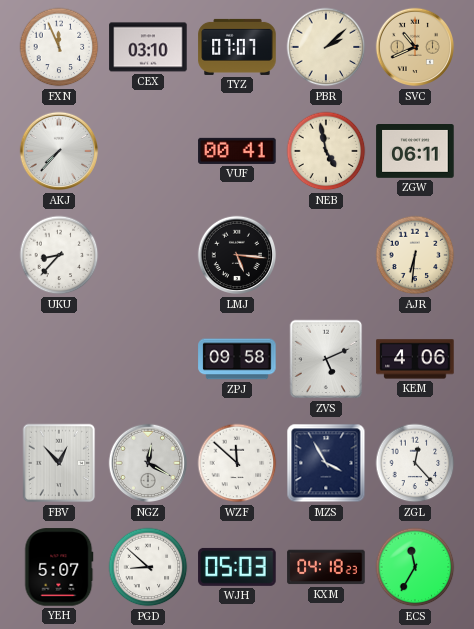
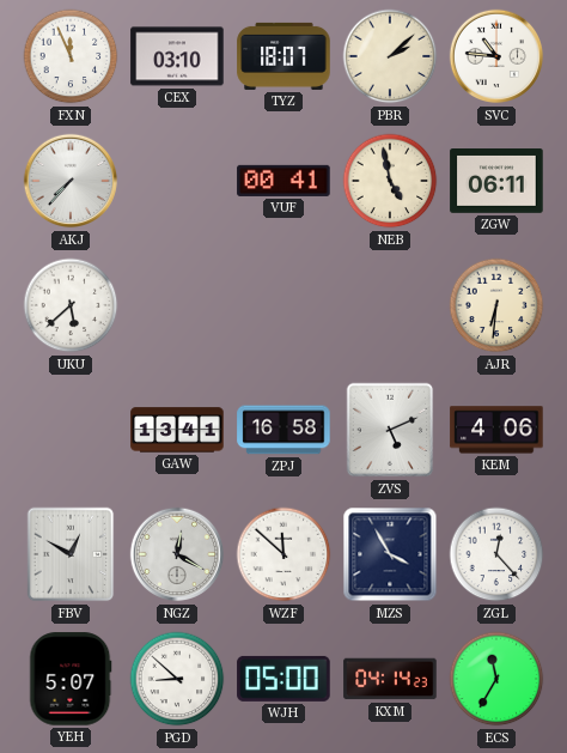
TYZ: 07:07 -> 18:07 (283, 56)
SVC: 10:41 -> 10:46 (496, 56)
SVC dial: champagne -> white (496, 56)
UKU: 8:37 -> 5:38 (71, 305)
LMJ: 5:16 -> none (237, 255)
GAW: none -> 13:41 (177, 430)
ZPJ: 09:58 -> 16:58 (283, 430)
FBV: 12:53 -> 12:50 (71, 554)
WJH: 05:03 -> 05:00 (283, 679)
KXM: 04:18 -> 04:14 (390, 679)
